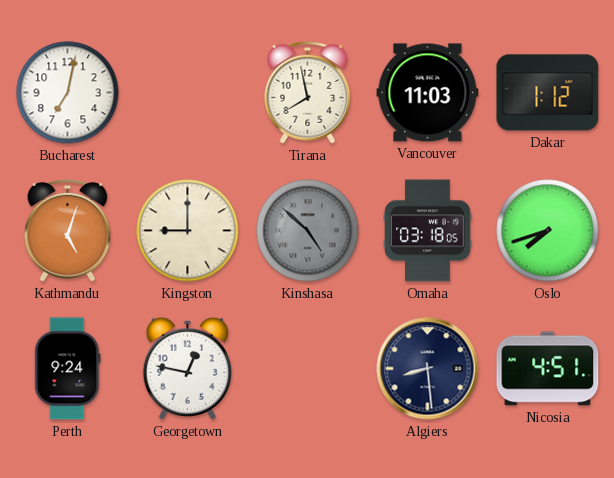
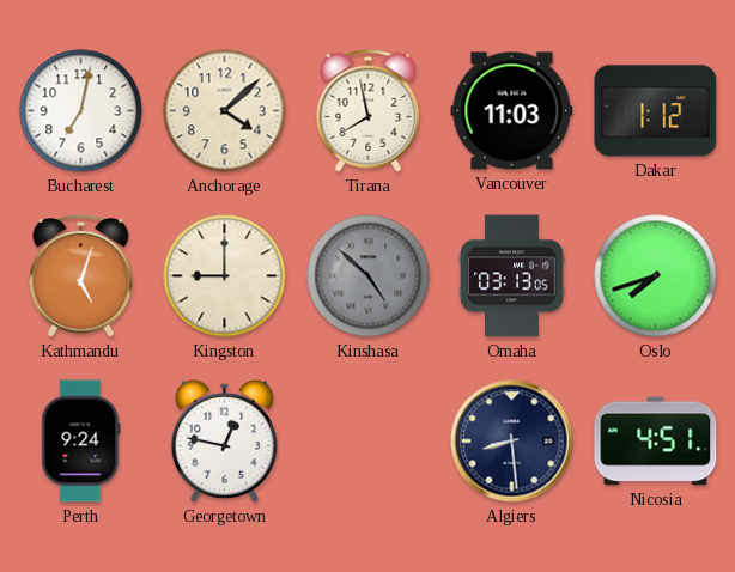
Anchorage: none -> 4:08 (225, 111)
Omaha: 03:18 -> 03:13 (512, 276)
